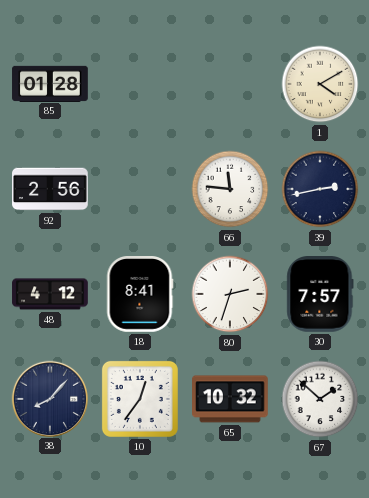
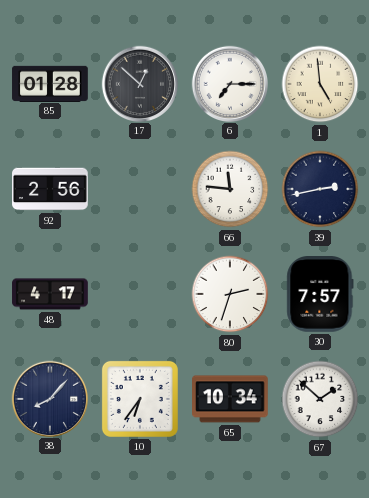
17: none -> 12:52 (139, 83)
6: none -> 7:15 (229, 83)
1: 4:10 -> 4:59 (320, 84)
48: 4:12 -> 4:17 (50, 294)
18: 8:41 -> none (140, 295)
10: 12:36 -> 6:36 (140, 399)
65: 10:32 -> 10:34 (231, 399)
